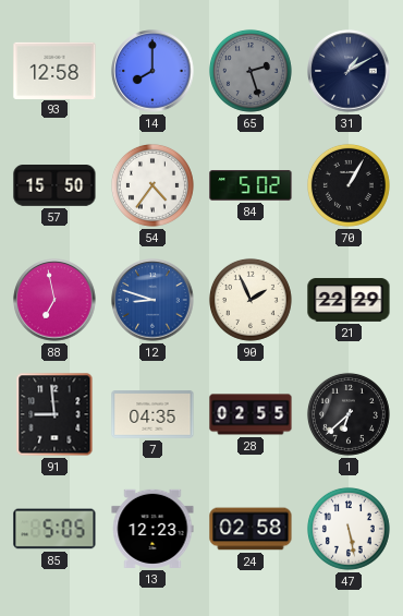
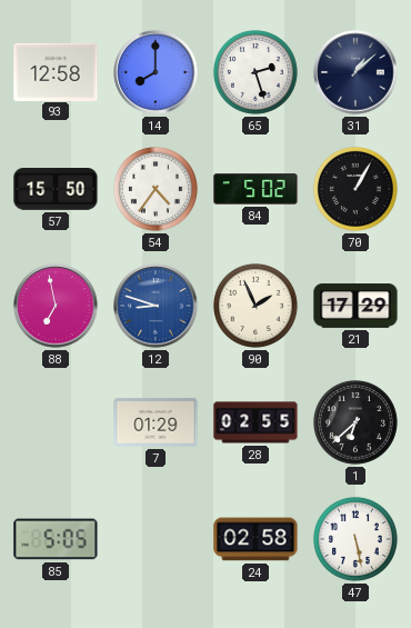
65 dial: grey -> white (255, 72)
31: 1:10 -> 1:08 (355, 72)
21: 22:29 -> 17:29 (355, 306)
91: 8:59 -> none (54, 414)
7: 04:35 -> 01:29 (156, 422)
13: 12:23 -> none (152, 529)
